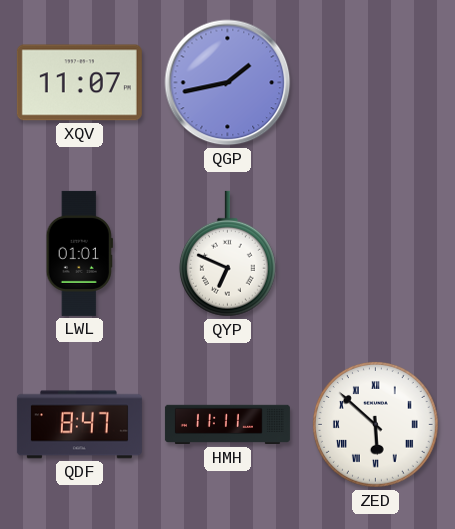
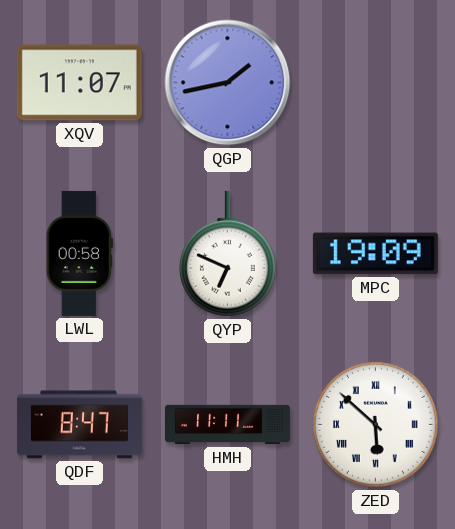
LWL: 01:01 -> 00:58 (79, 253)
MPC: none -> 19:09 (375, 254)
